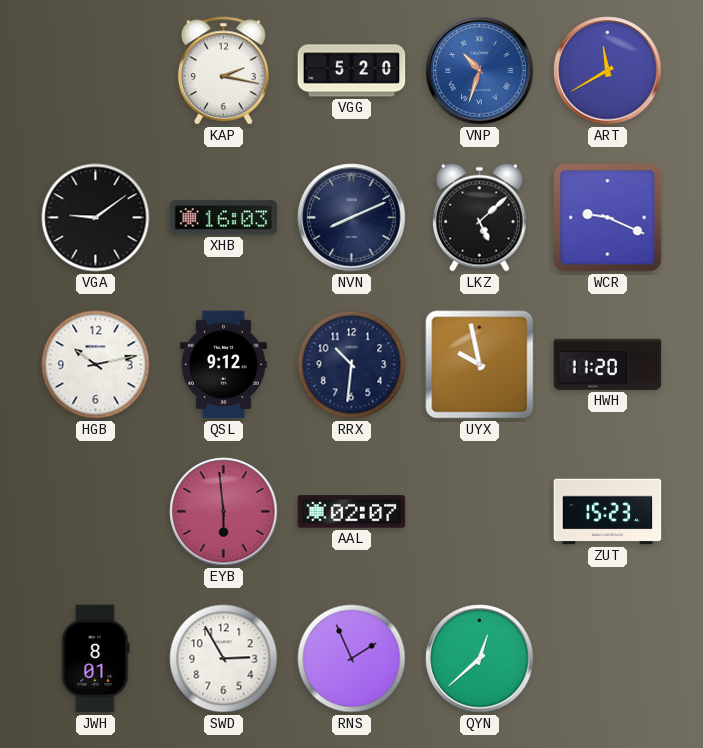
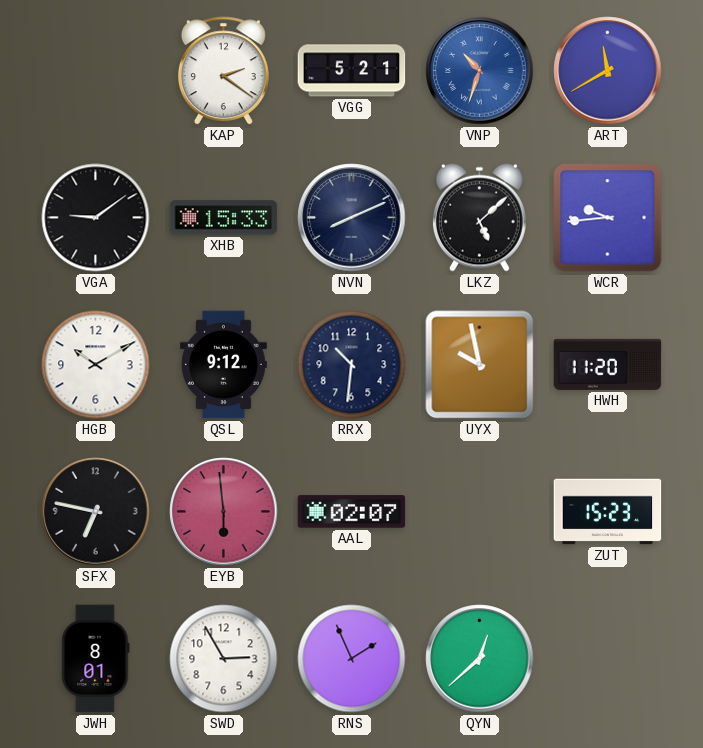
KAP: 2:17 -> 2:21 (223, 71)
VGG: 5:20 -> 5:21 (352, 71)
XHB: 16:03 -> 15:33 (224, 218)
WCR: 9:19 -> 9:44 (608, 218)
HGB: 10:13 -> 10:10 (96, 365)
SFX: none -> 6:47 (96, 512)
